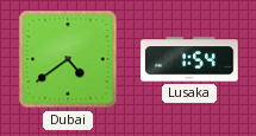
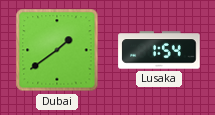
Dubai: 4:39 -> 1:39 (57, 50)
